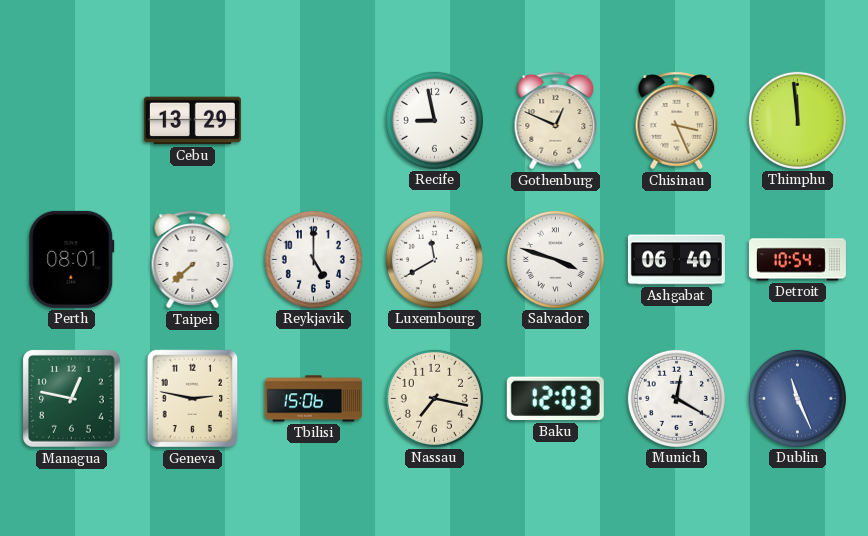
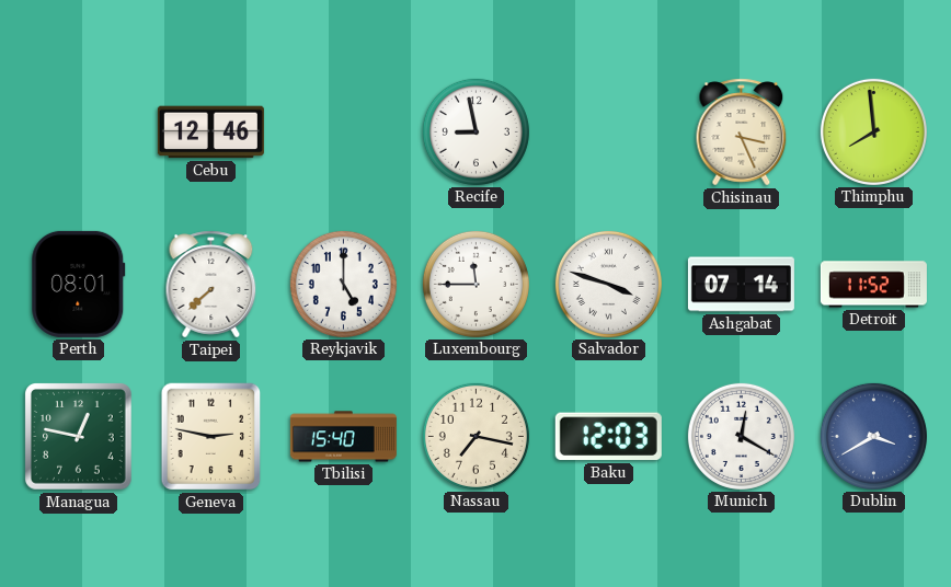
Cebu: 13:29 -> 12:46 (210, 133)
Gothenburg: 12:49 -> none (556, 121)
Thimphu: 11:59 -> 7:59 (873, 131)
Luxembourg: 11:40 -> 11:45 (475, 284)
Ashgabat: 06:40 -> 07:14 (741, 285)
Detroit: 10:54 -> 11:52 (873, 285)
Tbilisi: 15:06 -> 15:40 (343, 437)
Dublin: 11:26 -> 3:40 (873, 436)
